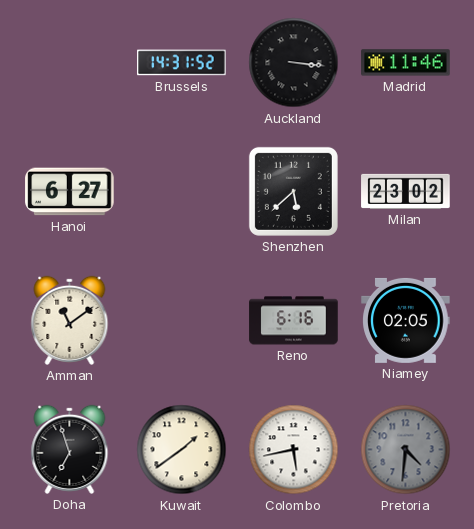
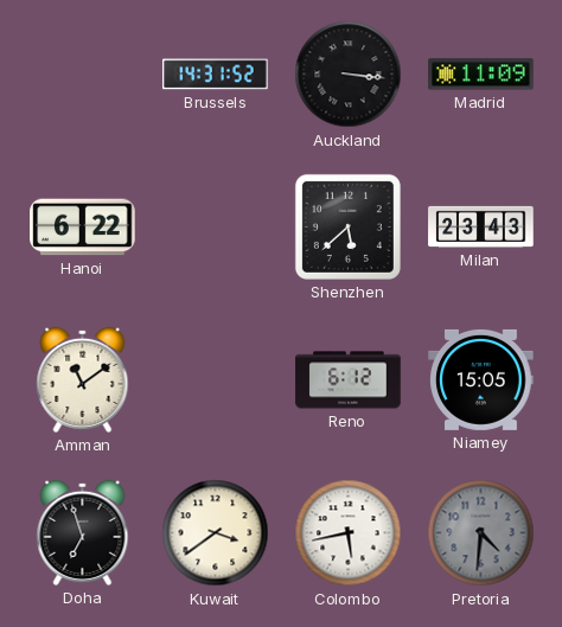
Madrid: 11:46 -> 11:09 (481, 75)
Hanoi: 6:27 -> 6:22 (83, 228)
Milan: 23:02 -> 23:43 (481, 226)
Reno: 6:16 -> 6:12 (349, 380)
Niamey: 02:05 -> 15:05 (481, 379)
Kuwait: 1:39 -> 3:39 (216, 533)
